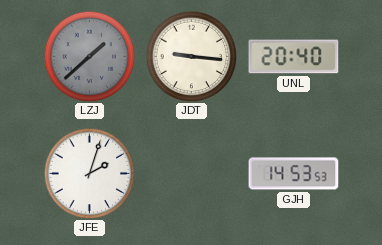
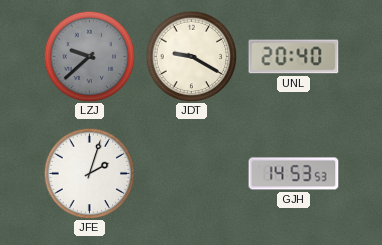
LZJ: 1:38 -> 9:38 (89, 56)
JDT: 9:16 -> 9:20 (191, 56)
